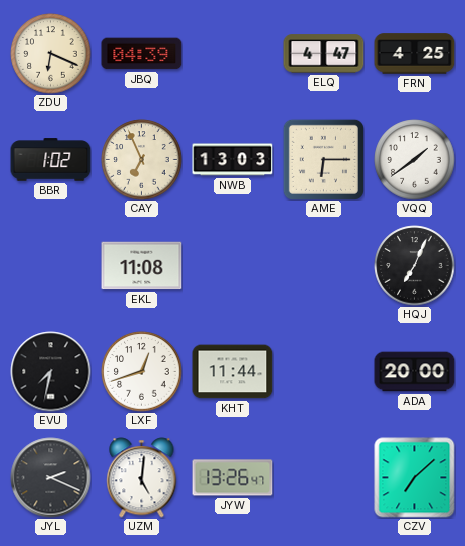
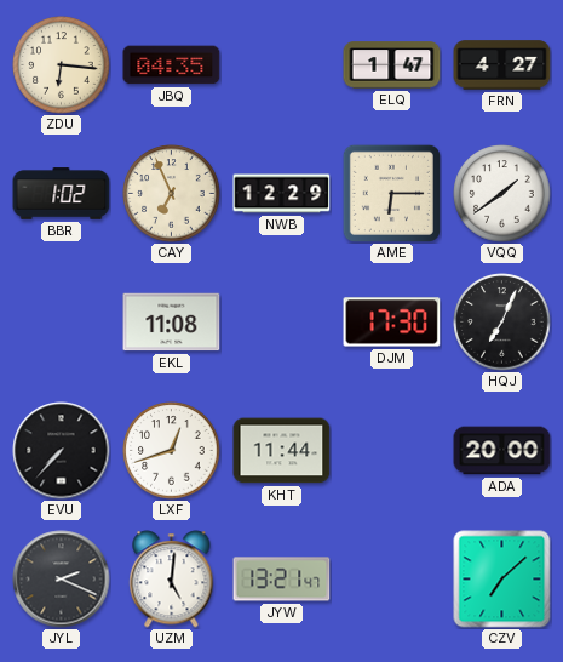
ZDU: 6:19 -> 6:16 (62, 65)
JBQ: 04:39 -> 04:35 (172, 65)
ELQ: 4:47 -> 1:47 (392, 65)
FRN: 4:25 -> 4:27 (502, 65)
NWB: 13:03 -> 12:29 (282, 194)
DJM: none -> 17:30 (392, 323)
EVU: 7:32 -> 7:37 (62, 451)
JYW: 13:26 -> 13:21 (282, 580)
